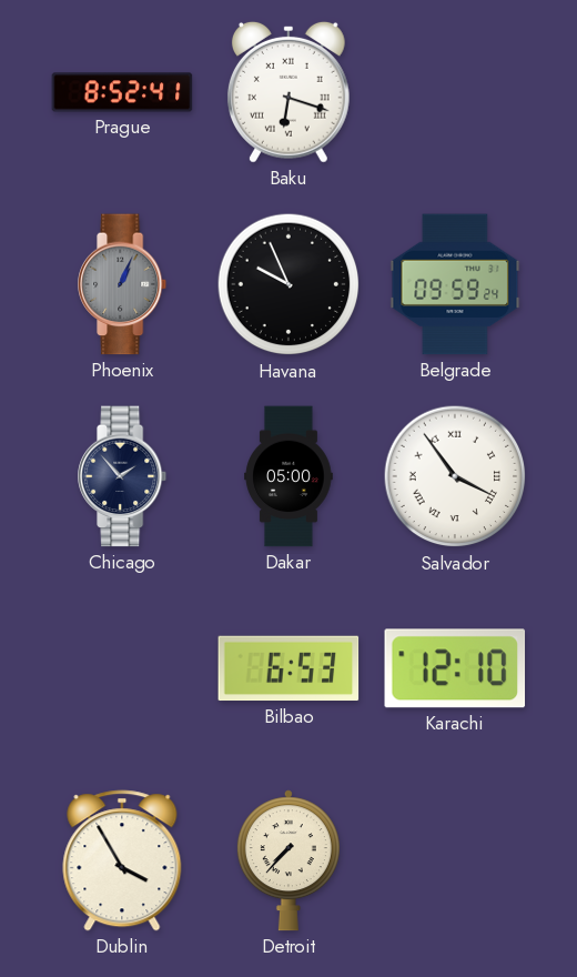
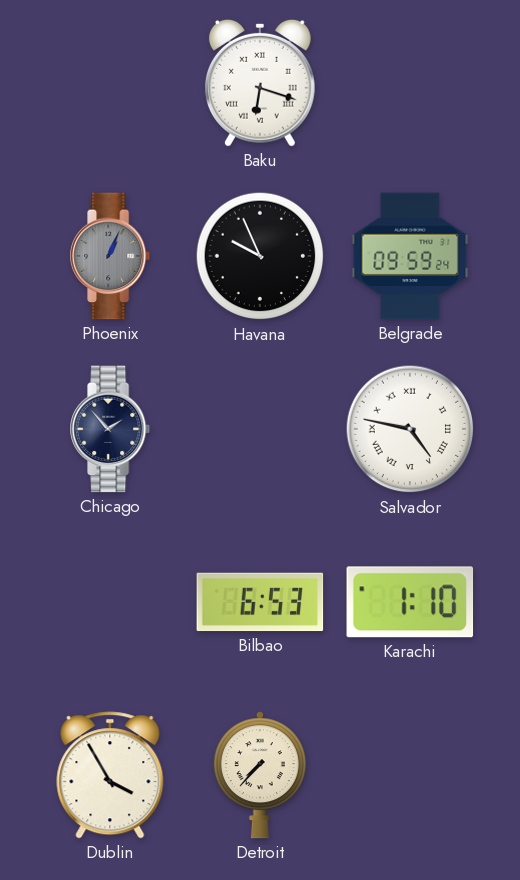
Prague: 8:52 -> none (122, 92)
Dakar: 05:00 -> none (288, 476)
Salvador: 3:54 -> 4:47 (410, 429)
Karachi: 12:10 -> 1:10 (410, 602)
